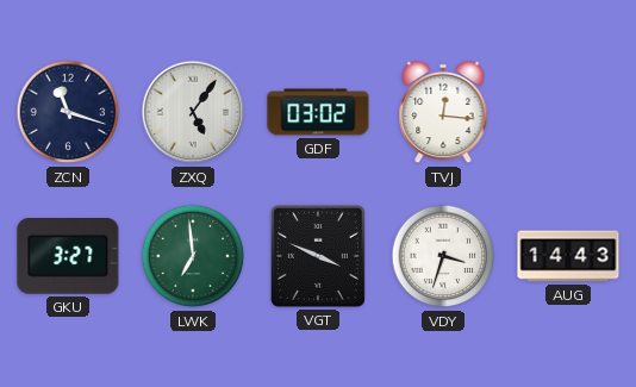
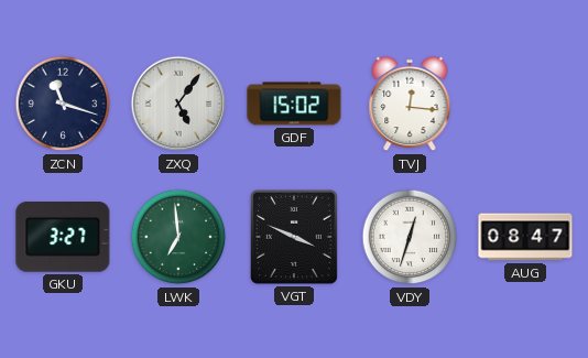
GDF: 03:02 -> 15:02 (294, 104)
VDY: 3:33 -> 12:33 (410, 237)
AUG: 14:43 -> 08:47 (525, 237)
